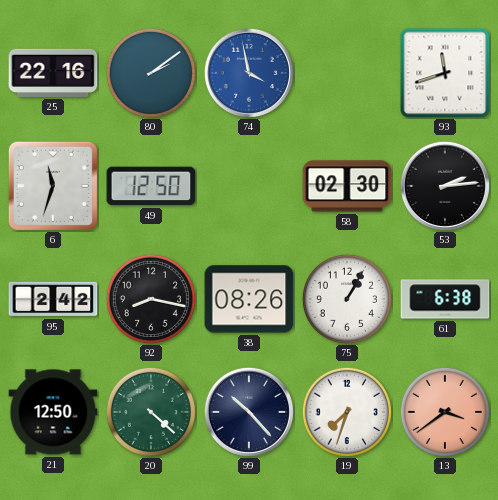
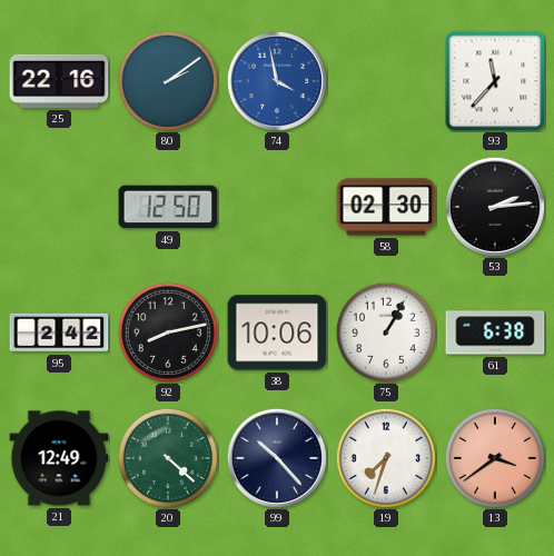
93: 11:42 -> 11:37 (495, 81)
6: 11:33 -> none (53, 186)
92: 8:17 -> 8:13 (168, 332)
38: 08:26 -> 10:06 (277, 332)
21: 12:50 -> 12:49 (59, 458)
